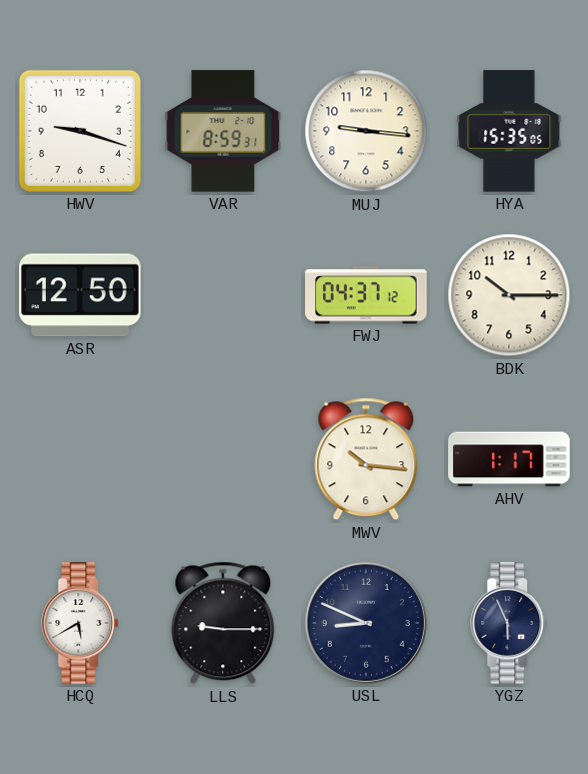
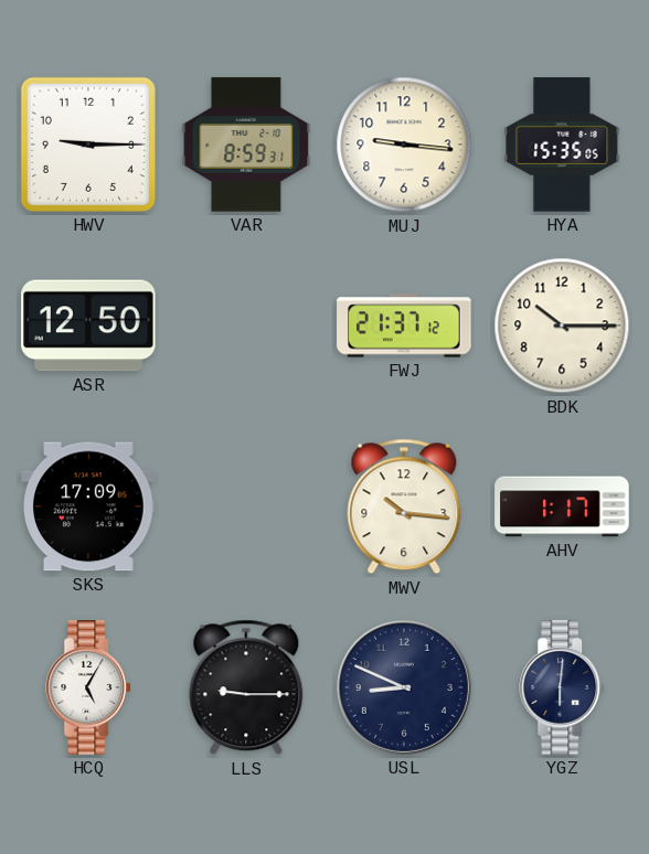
HWV: 9:18 -> 9:15 (88, 145)
FWJ: 04:37 -> 21:37 (404, 325)
SKS: none -> 17:09 (88, 506)
HCQ: 5:40 -> 5:05 (89, 687)
YGZ: 5:56 -> 6:01 (563, 687)
